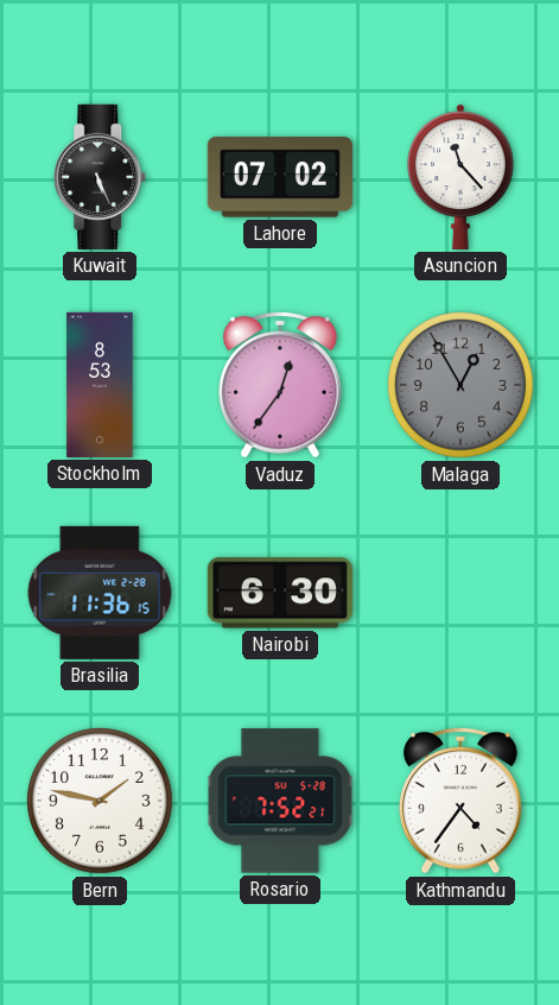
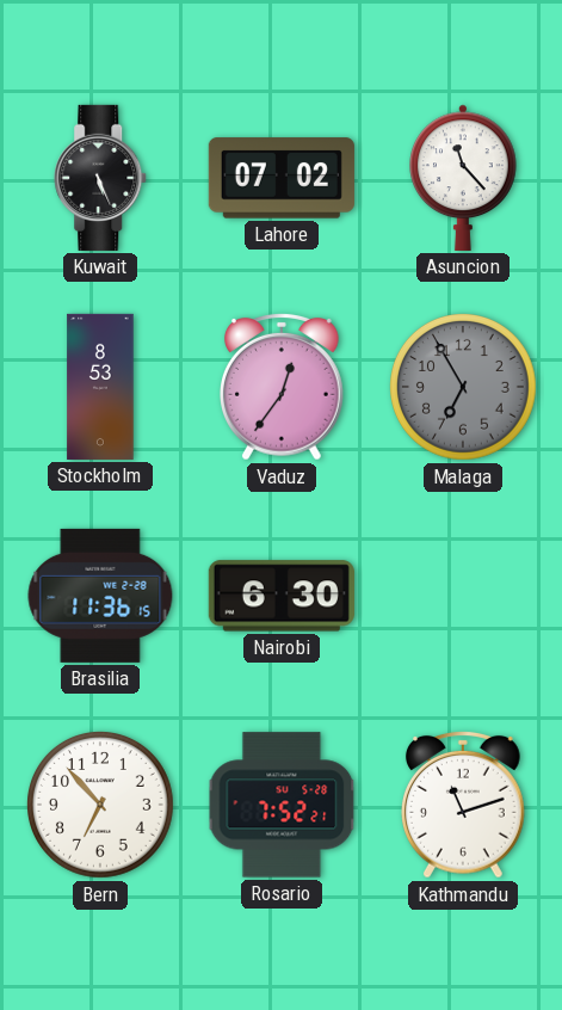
Malaga: 12:55 -> 6:55 (464, 388)
Bern: 1:47 -> 6:53 (101, 806)
Kathmandu: 4:36 -> 11:12 (464, 805)
